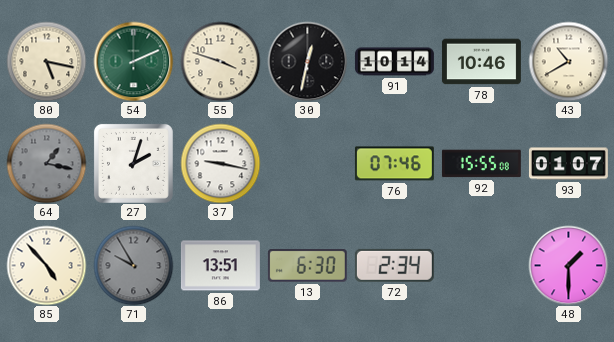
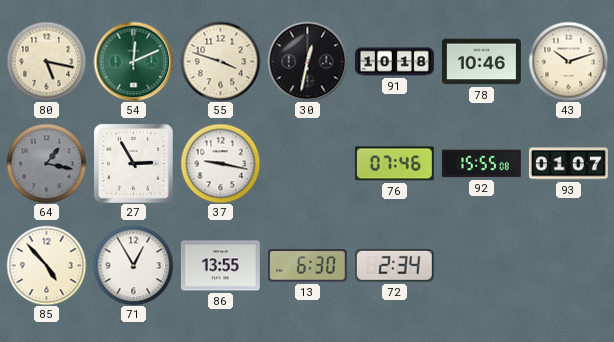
54: 2:11 -> 12:11 (133, 61)
91: 10:14 -> 10:18 (394, 62)
43: 10:40 -> 10:12 (568, 61)
27: 2:03 -> 2:55 (133, 163)
71: 9:55 -> 12:55 (133, 265)
71 dial: grey -> white (133, 265)
86: 13:51 -> 13:55 (220, 266)
48: 1:30 -> none (568, 265)
